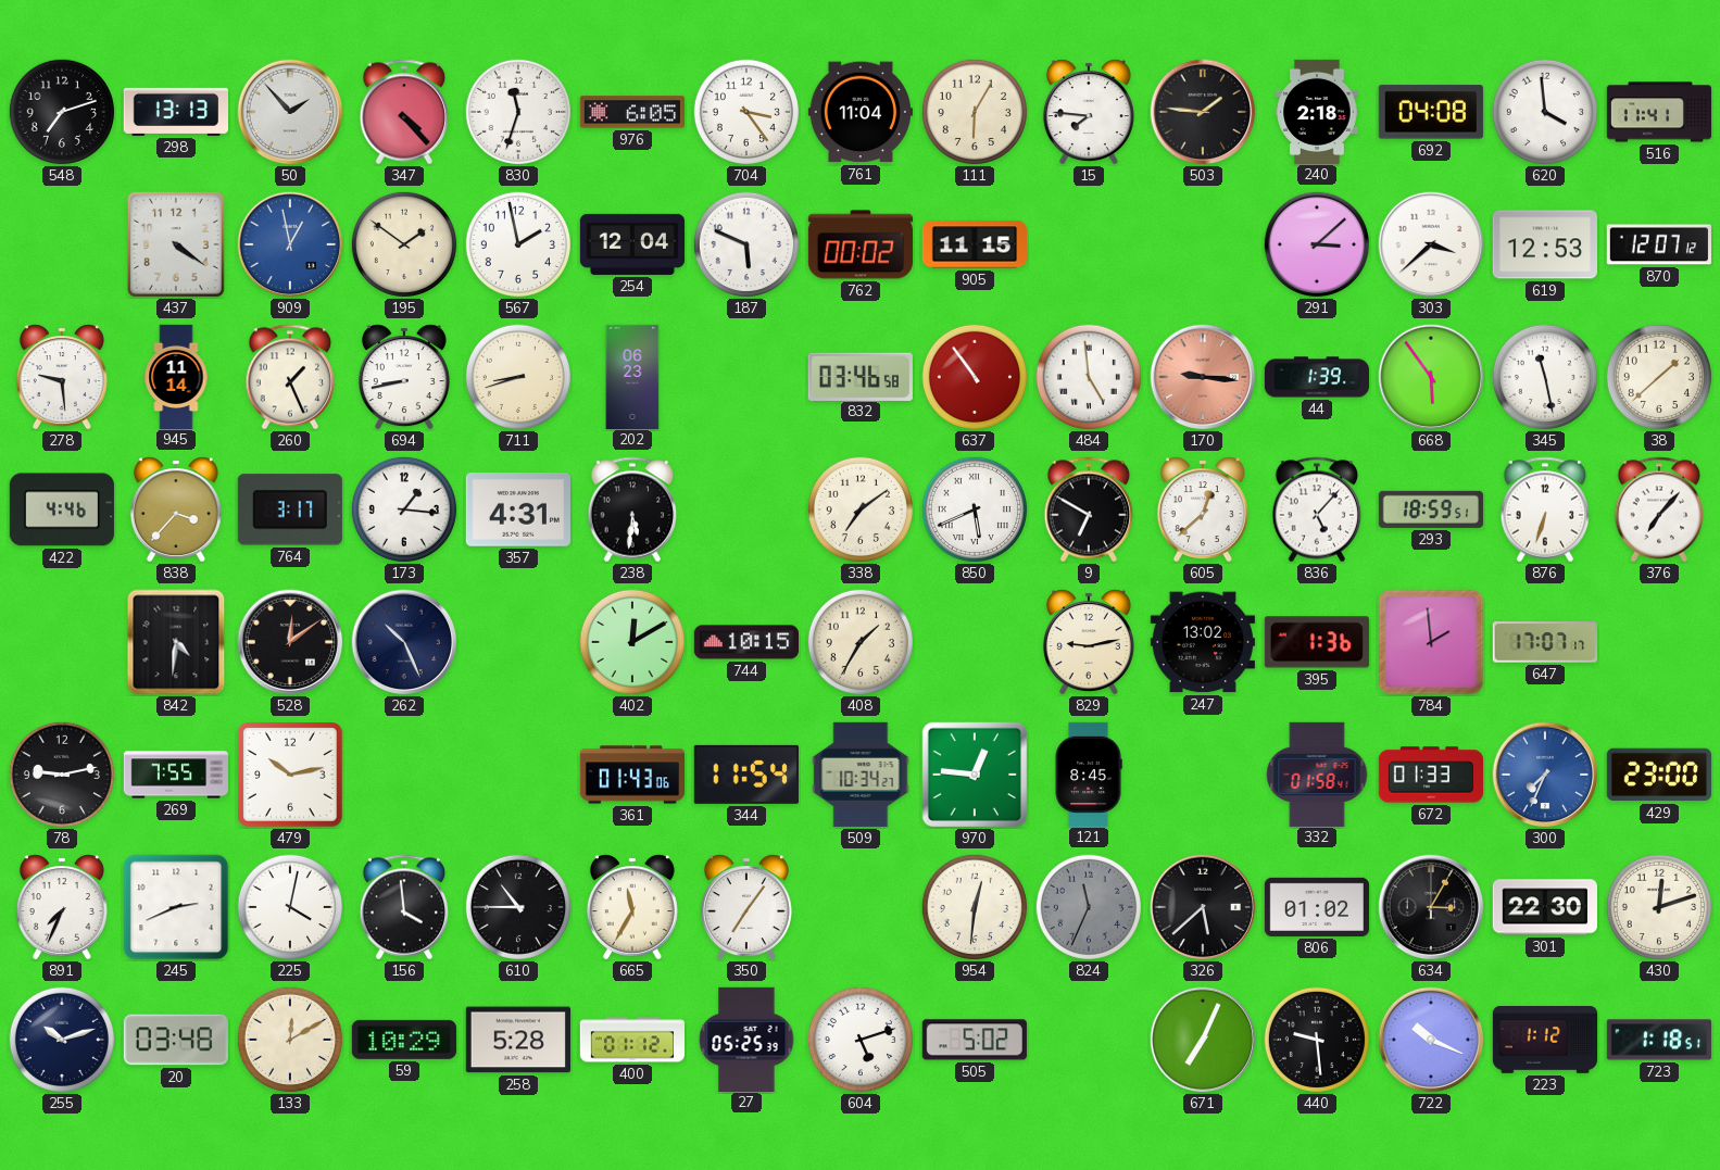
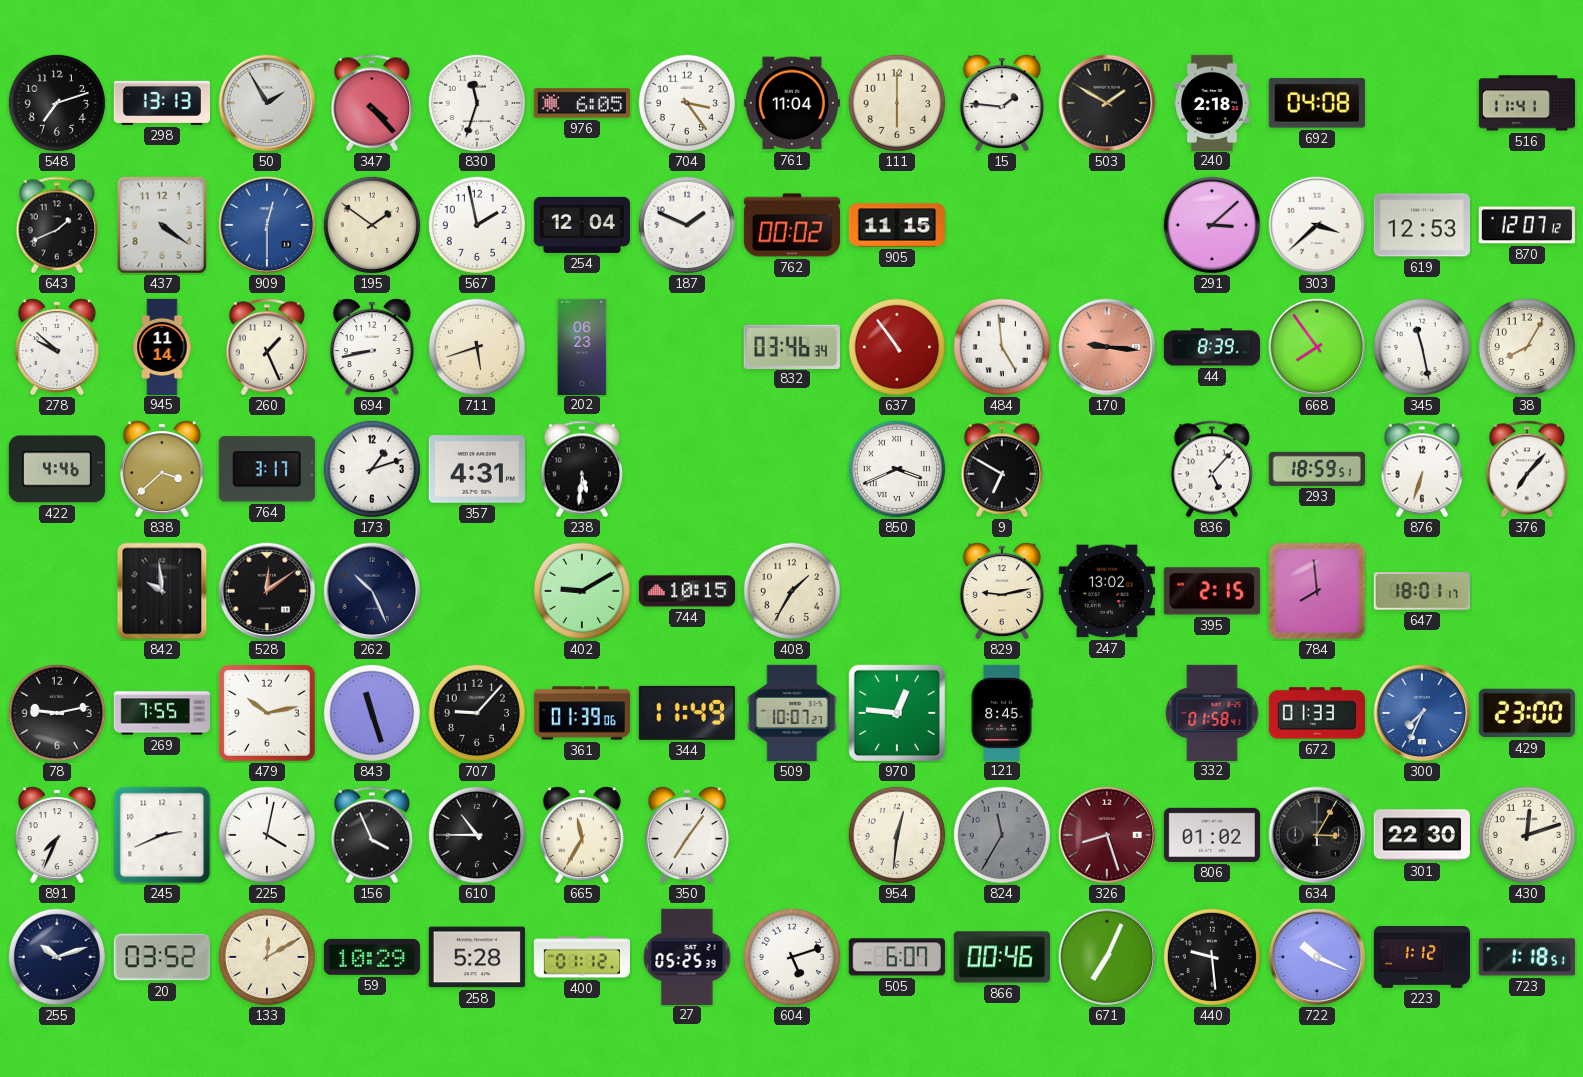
50: 1:53 -> 1:55 (267, 103)
111: 6:05 -> 6:00 (897, 103)
15: 7:46 -> 1:46 (1002, 103)
503: 1:46 -> 1:50 (1107, 103)
620: 3:59 -> none (1545, 112)
643: none -> 1:41 (57, 225)
909: 12:58 -> 12:30 (267, 225)
187: 5:49 -> 1:49 (687, 225)
278: 9:29 -> 9:52 (57, 347)
711: 8:42 -> 5:42 (477, 347)
832: 03:46:58 -> 03:46:34 (792, 346)
44: 1:39 -> 8:39 (1211, 347)
668: 5:54 -> 7:54 (1317, 347)
38: 1:38 -> 8:05 (1527, 347)
838: 3:37 -> 3:38 (162, 469)
173: 1:16 -> 1:12 (372, 469)
338: 7:09 -> none (861, 509)
850: 5:41 -> 3:41 (897, 469)
605: 12:38 -> none (1203, 509)
842: 4:31 -> 9:59 (162, 591)
402: 12:10 -> 9:10 (582, 591)
395: 1:36 -> 2:15 (1212, 591)
784: 1:59 -> 7:59 (1317, 591)
647: 17:07 -> 18:01 (1421, 591)
843: none -> 11:27 (372, 713)
707: none -> 9:07 (477, 713)
361: 01:43 -> 01:39 (581, 713)
344: 11:54 -> 11:49 (687, 713)
509: 10:34 -> 10:07 (792, 713)
156: 3:59 -> 3:56 (372, 835)
824: 11:34 -> 11:35 (1002, 835)
326: 5:38 -> 8:27 (1107, 835)
326 dial: black -> burgundy (1107, 835)
20: 03:48 -> 03:52 (162, 957)
505: 5:02 -> 6:07 (897, 957)
866: none -> 00:46 (1002, 957)
